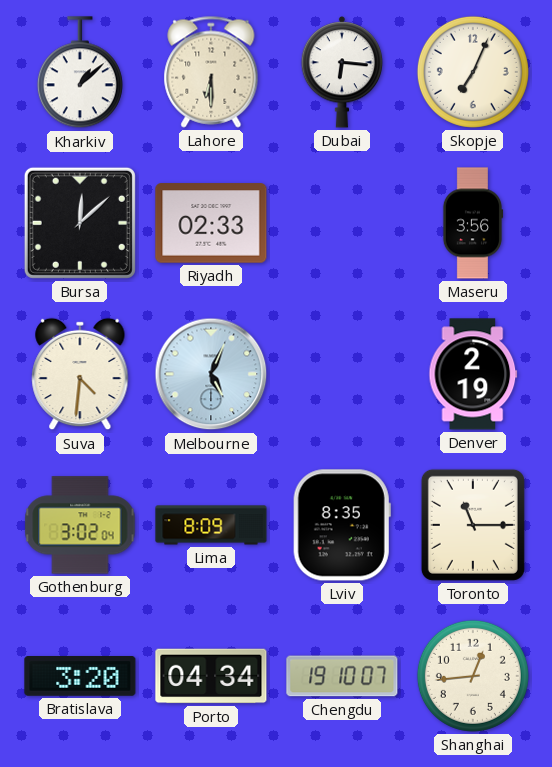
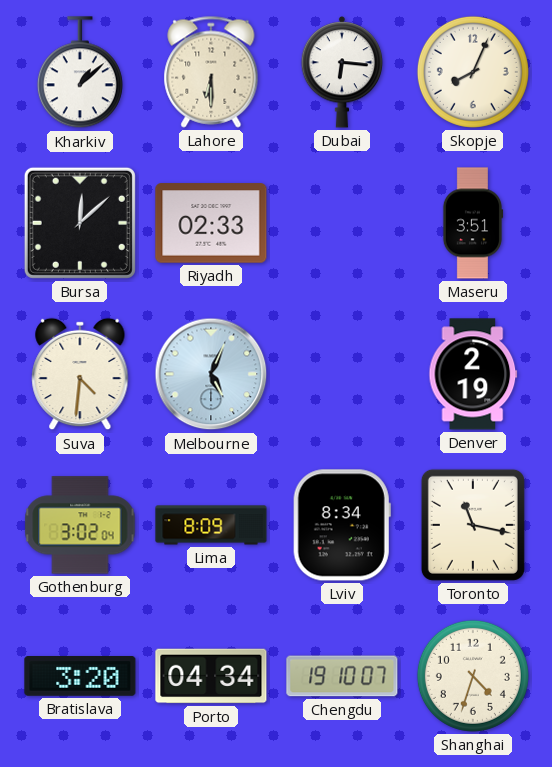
Skopje: 7:04 -> 8:04 (473, 72)
Maseru: 3:56 -> 3:51 (473, 223)
Lviv: 8:35 -> 8:34 (342, 525)
Toronto: 11:15 -> 11:17 (473, 525)
Shanghai: 12:44 -> 4:33 (473, 676)
